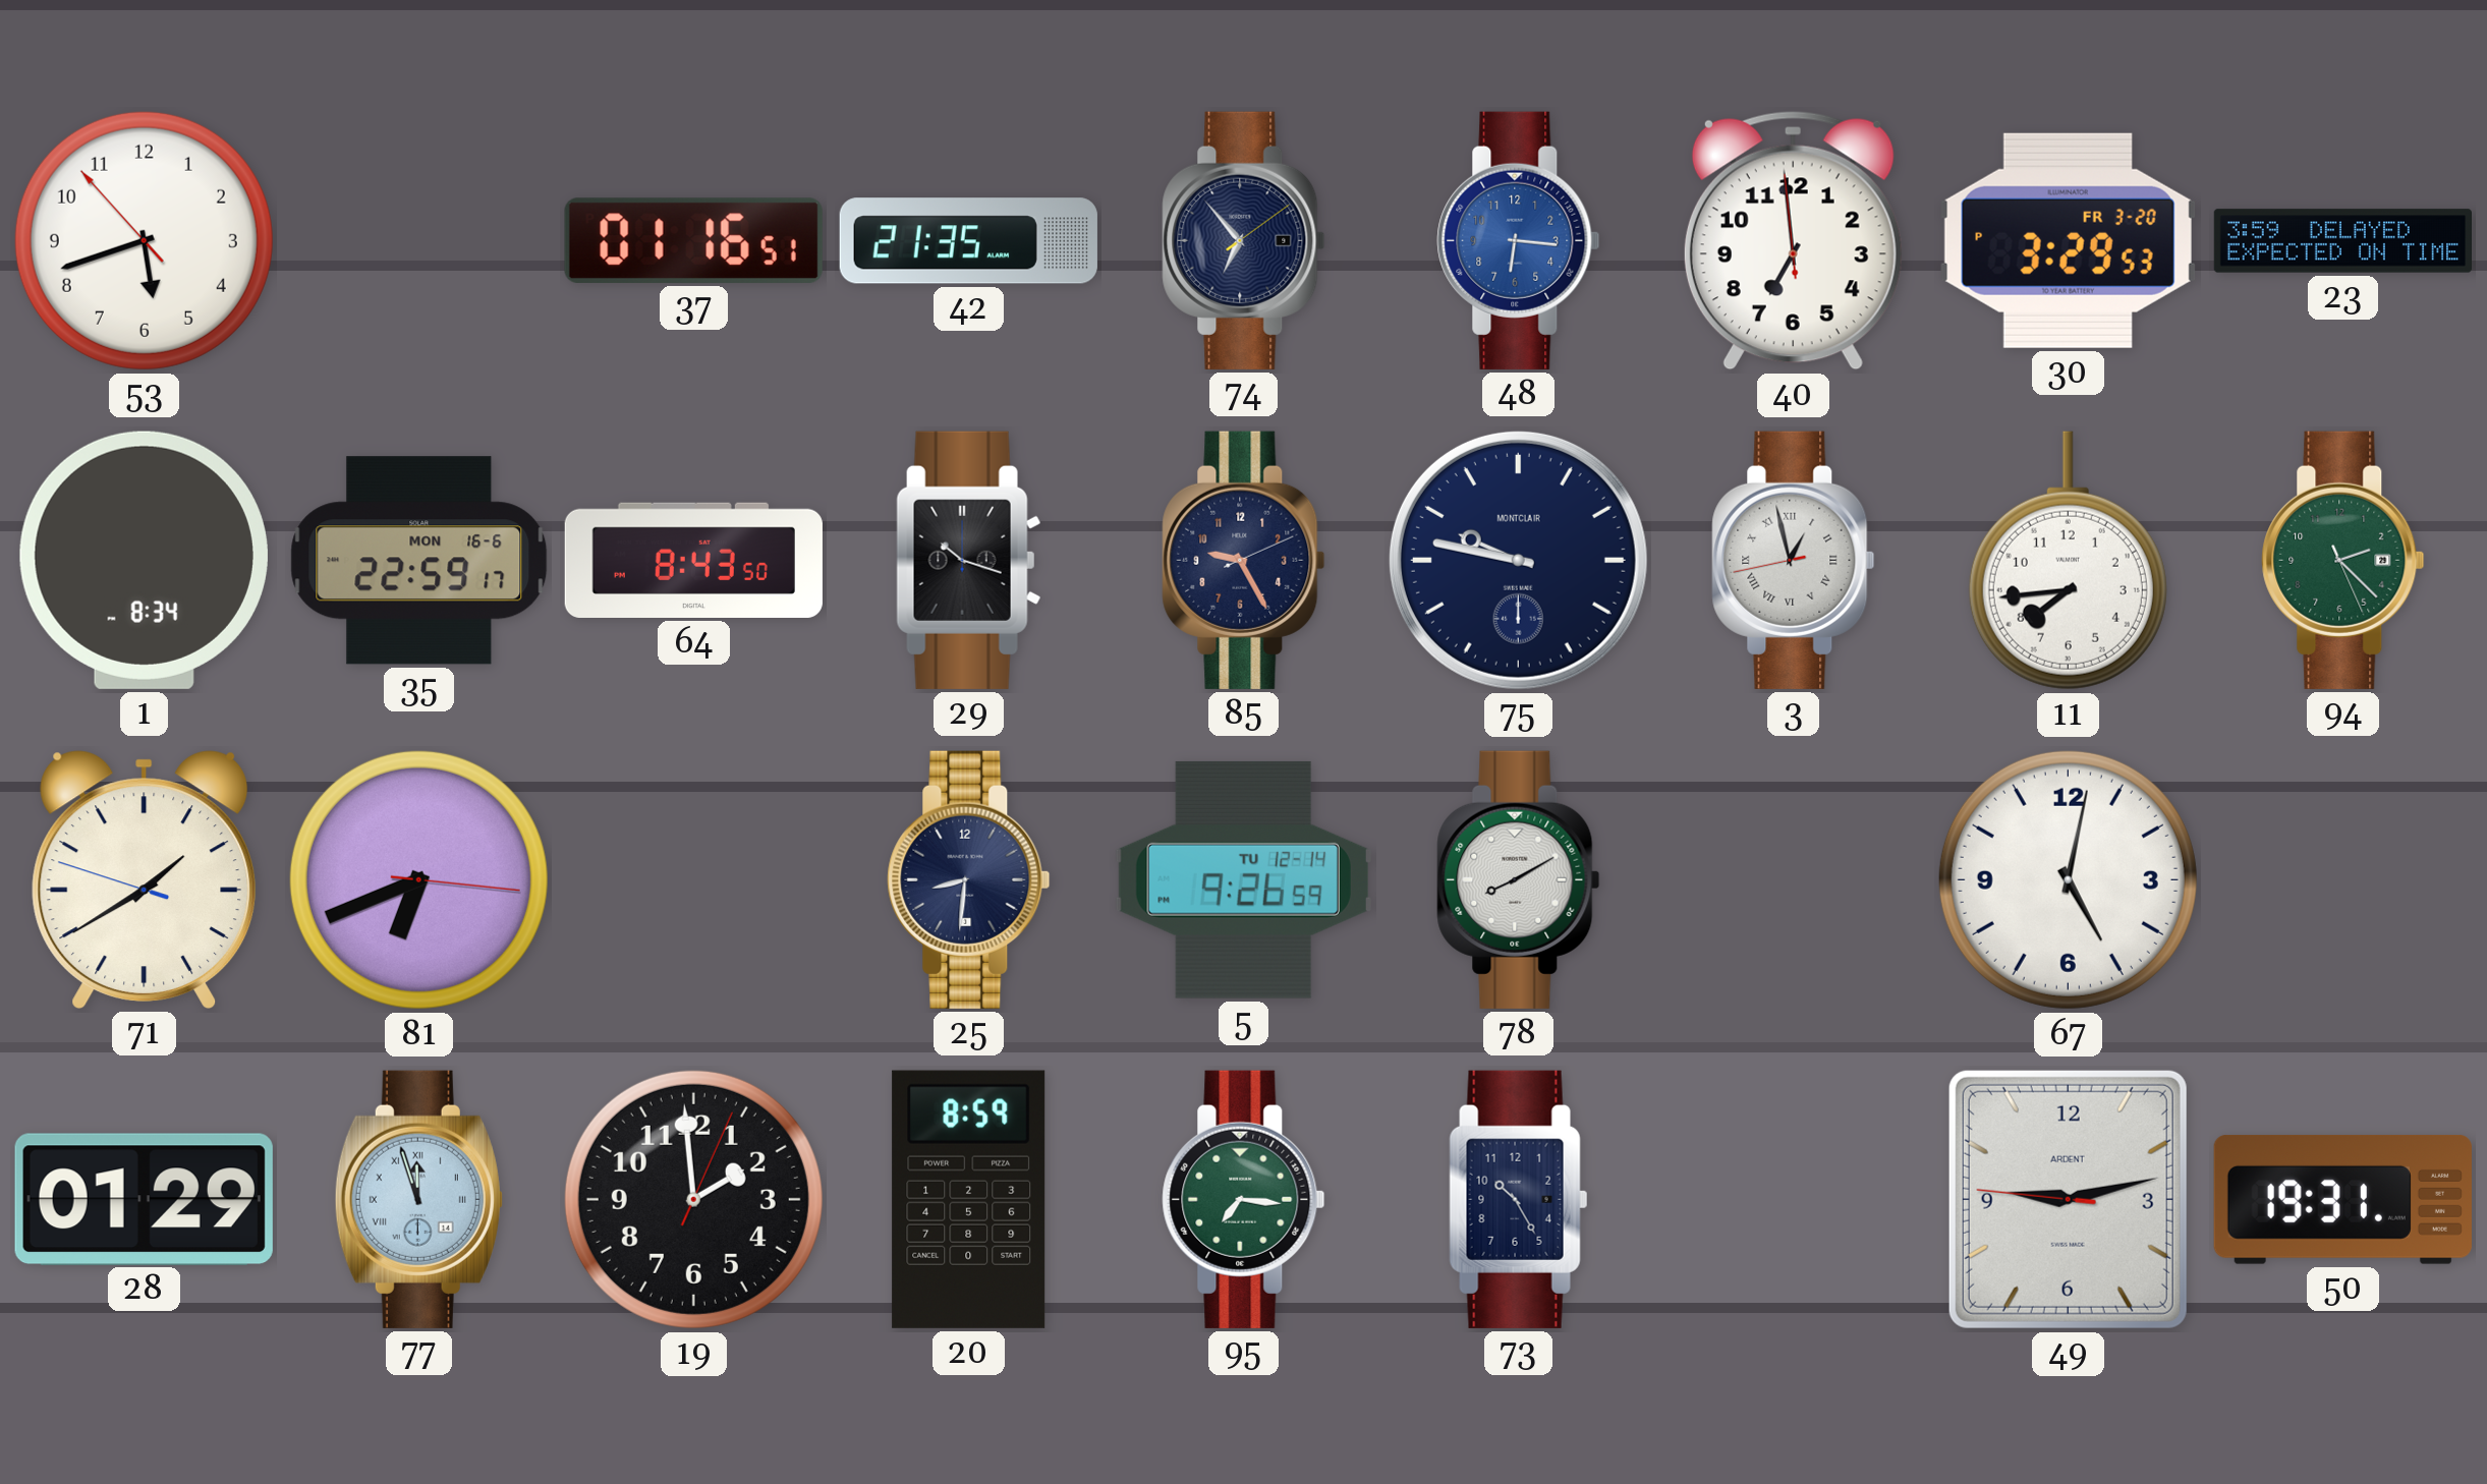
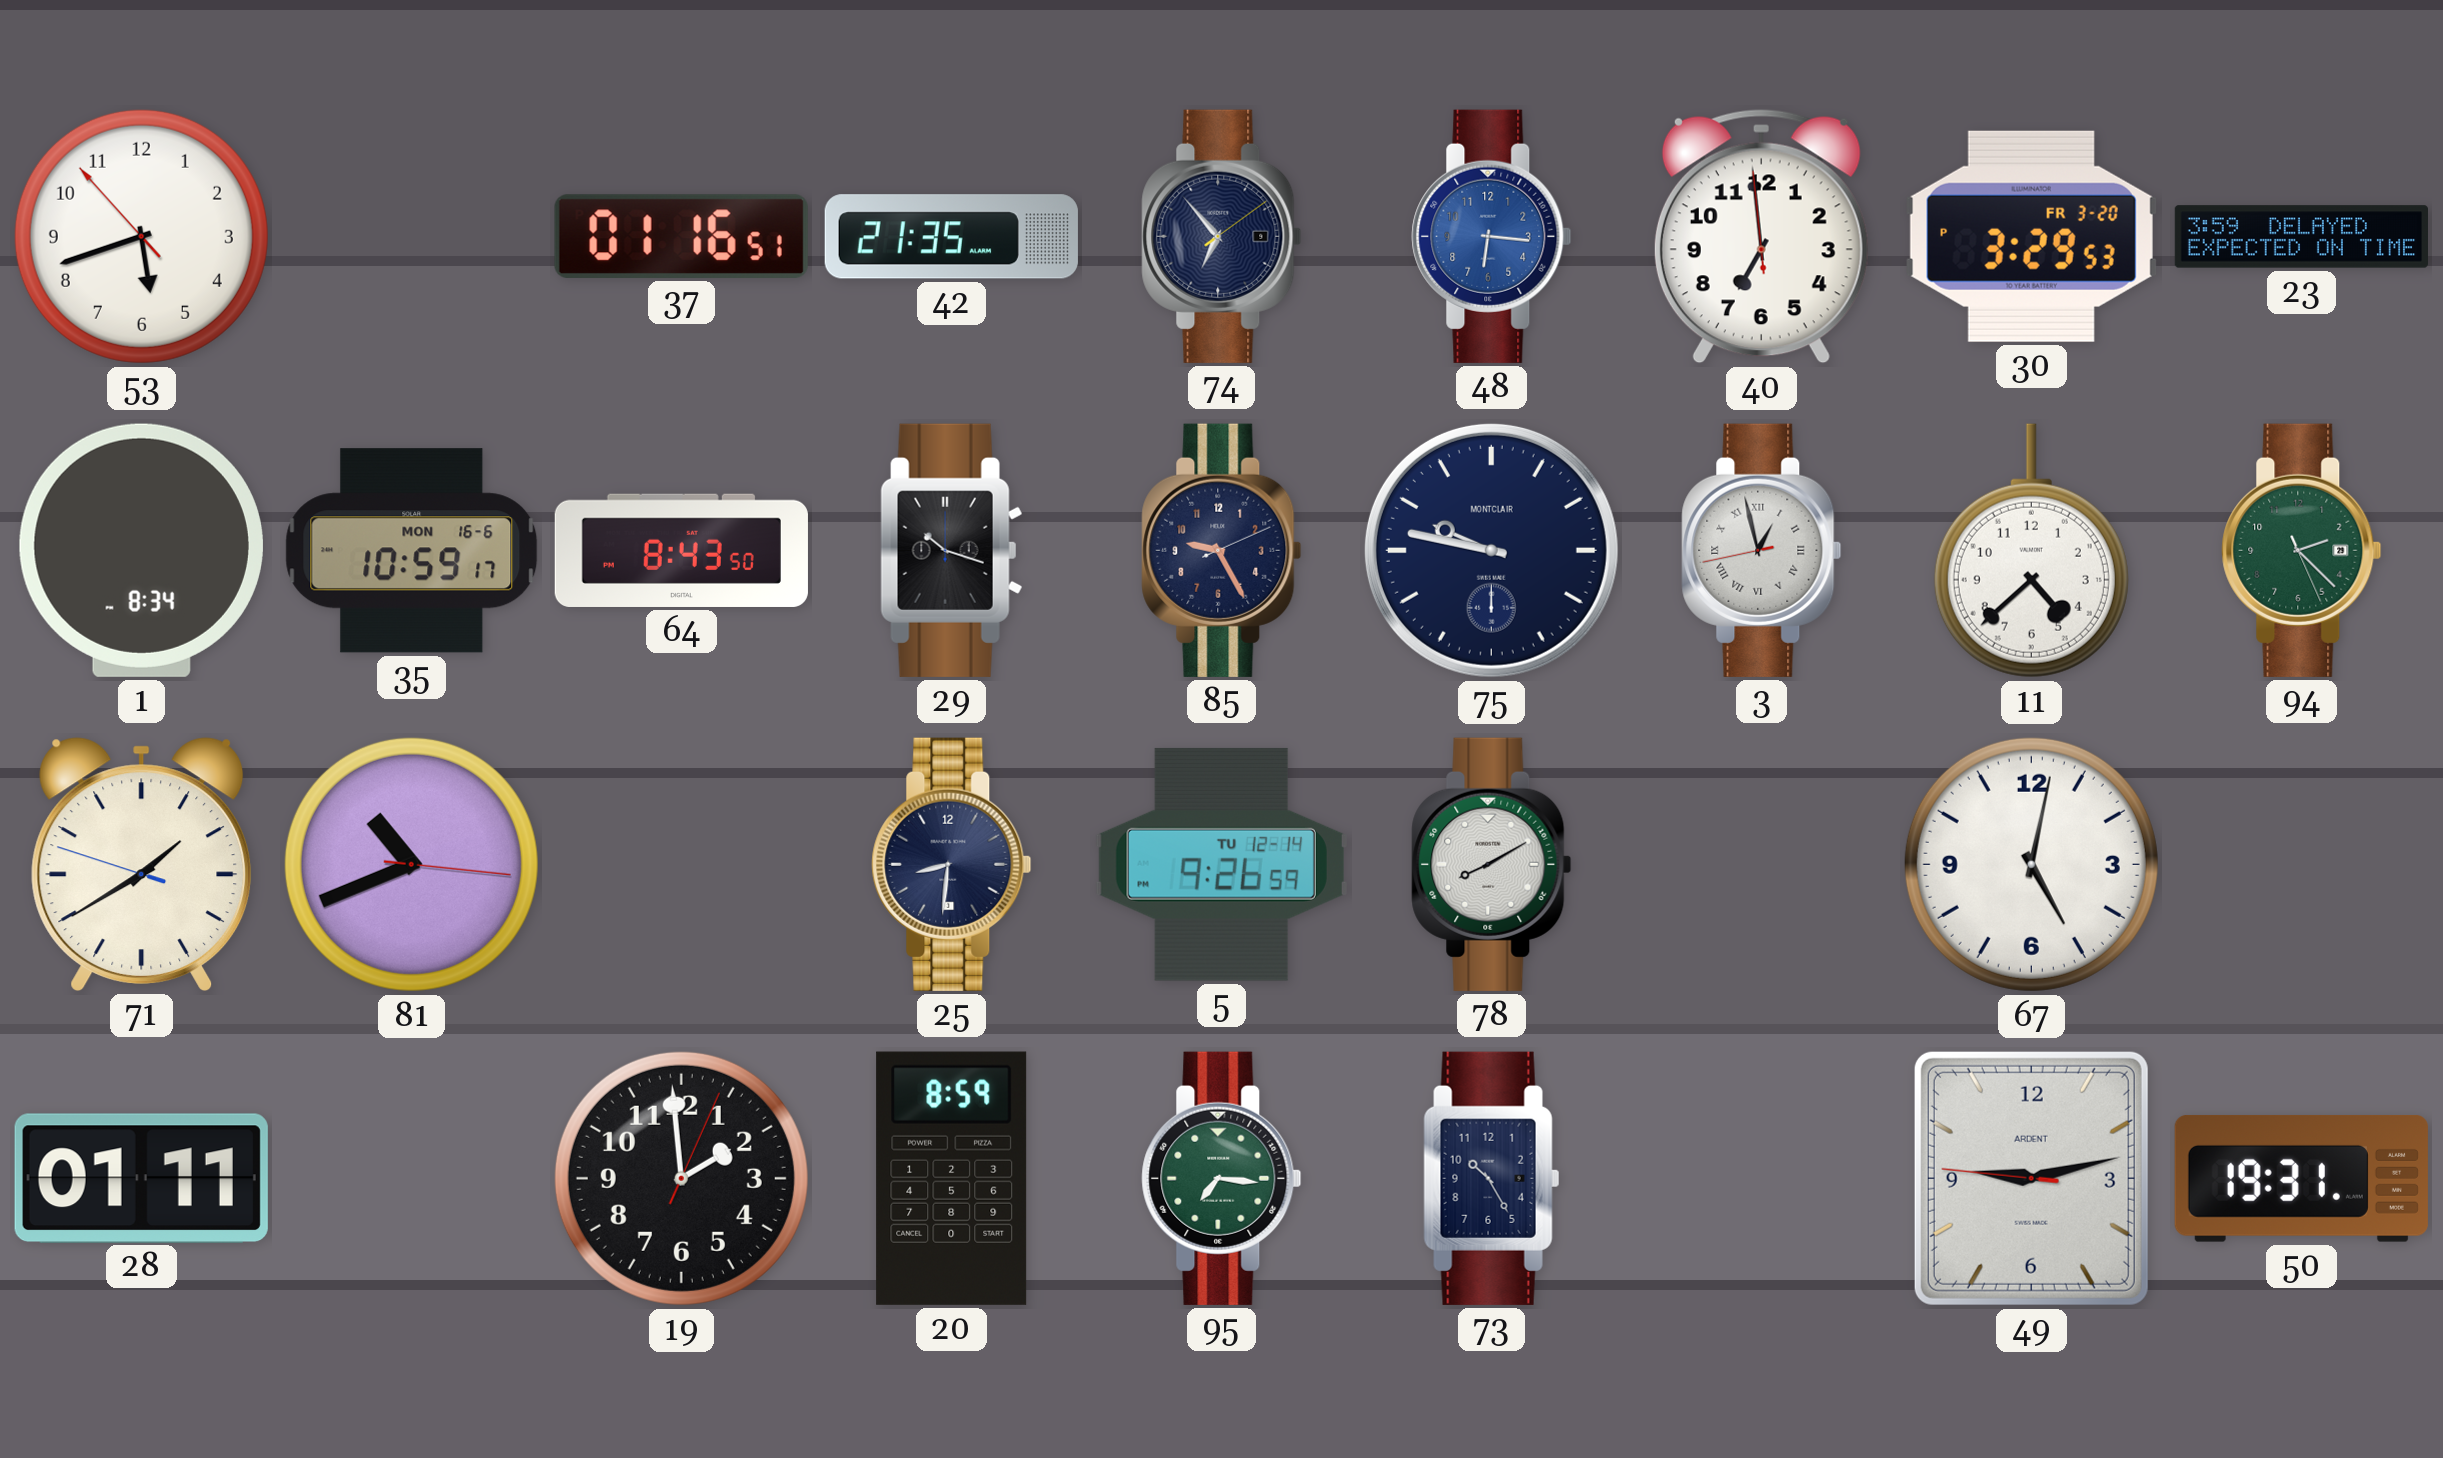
35: 22:59 -> 10:59 (412, 551)
11: 7:44 -> 4:38 (2031, 551)
81: 6:41 -> 10:41 (411, 864)
28: 01:29 -> 01:11 (141, 1178)
77: 11:57 -> none (418, 1199)
